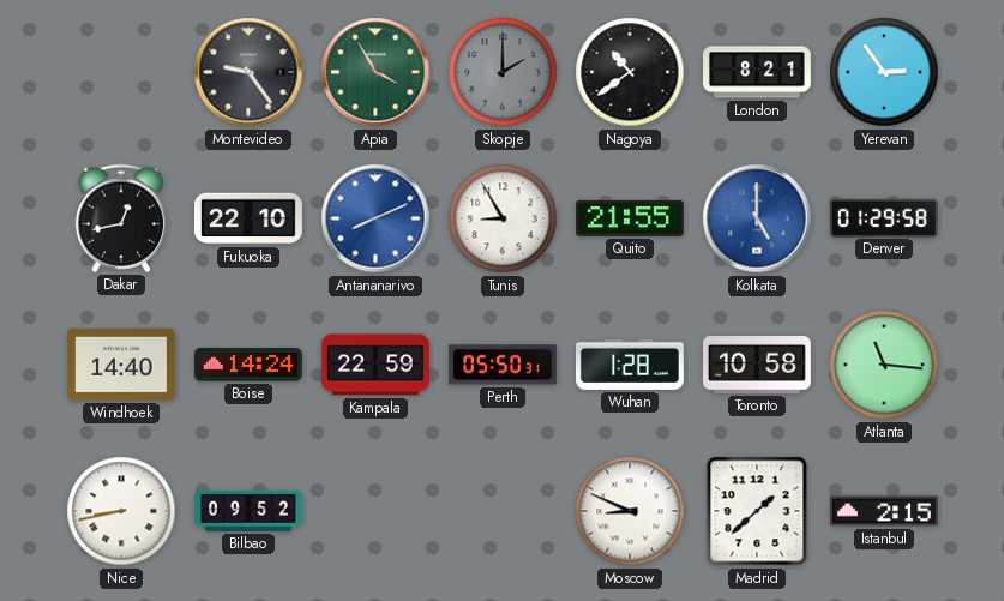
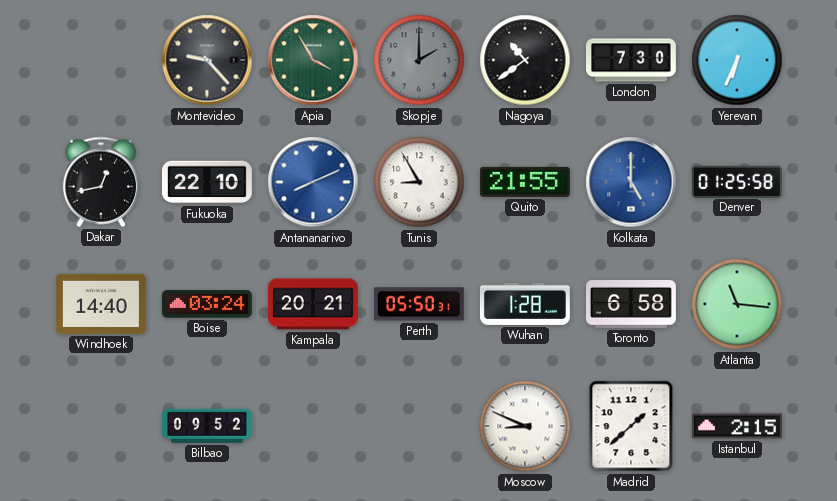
Montevideo: 9:24 -> 9:23 (207, 60)
London: 8:21 -> 7:30 (632, 60)
Yerevan: 2:54 -> 6:34 (737, 60)
Denver: 01:29 -> 01:25 (737, 181)
Boise: 14:24 -> 03:24 (207, 304)
Kampala: 22:59 -> 20:21 (313, 304)
Toronto: 10:58 -> 6:58 (632, 305)
Nice: 8:43 -> none (121, 511)
